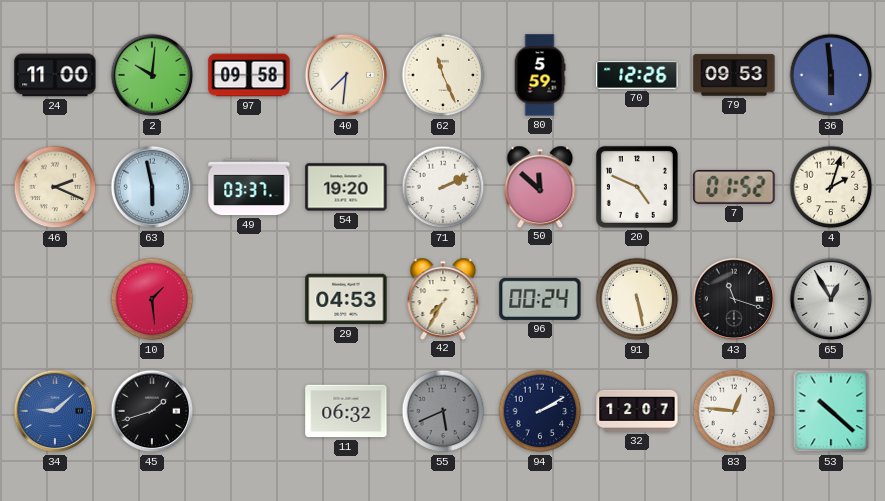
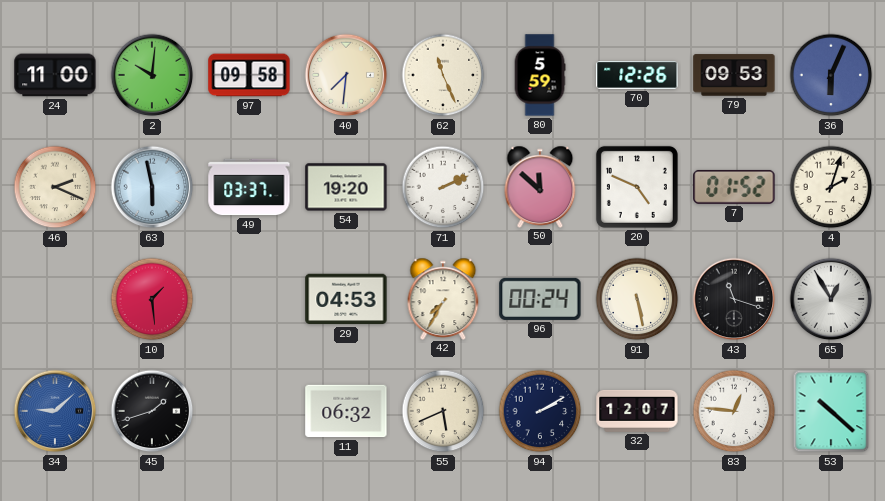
36: 5:59 -> 6:04 (831, 75)
55 dial: grey -> cream (443, 411)
